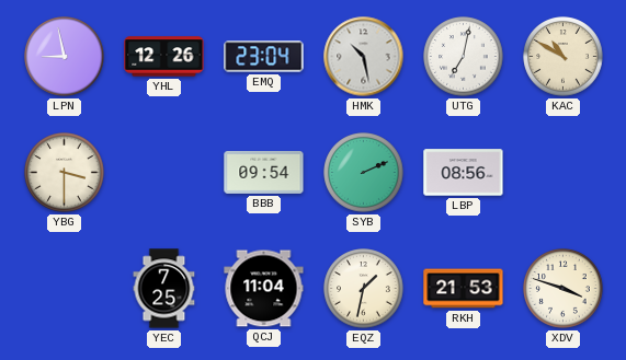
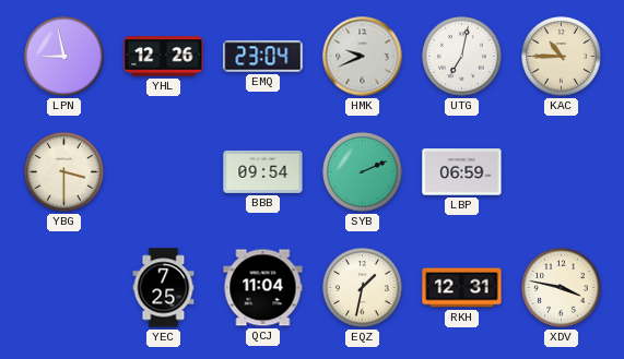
HMK: 10:28 -> 9:41 (363, 57)
KAC: 10:50 -> 10:45 (562, 57)
LBP: 08:56 -> 06:59 (462, 172)
RKH: 21:53 -> 12:31 (462, 288)
XDV: 3:48 -> 3:47 (562, 288)
